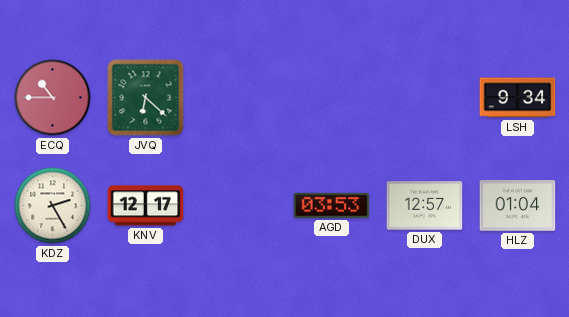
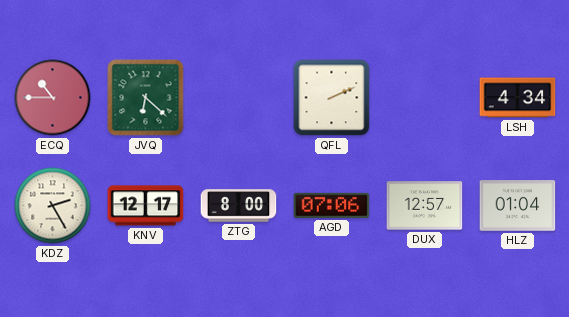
QFL: none -> 2:11 (332, 98)
LSH: 9:34 -> 4:34 (518, 98)
ZTG: none -> 8:00 (239, 206)
AGD: 03:53 -> 07:06 (332, 205)
